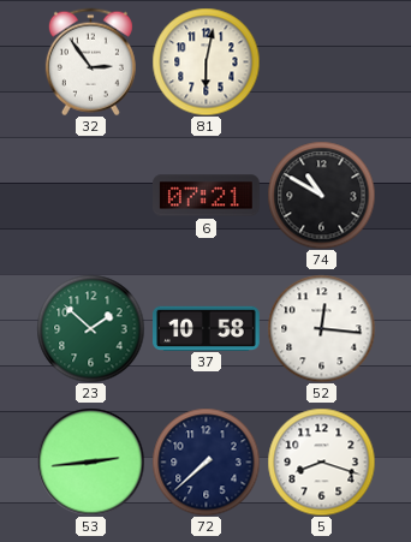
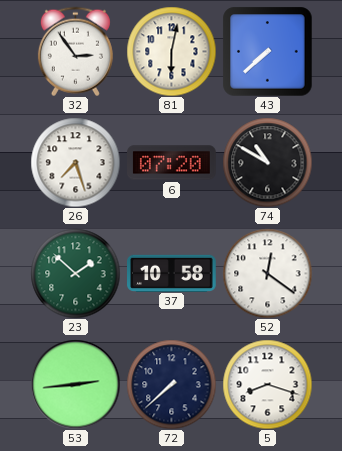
43: none -> 7:38 (267, 51)
26: none -> 7:27 (75, 162)
6: 07:21 -> 07:20 (172, 163)
52: 12:16 -> 12:21 (267, 273)
